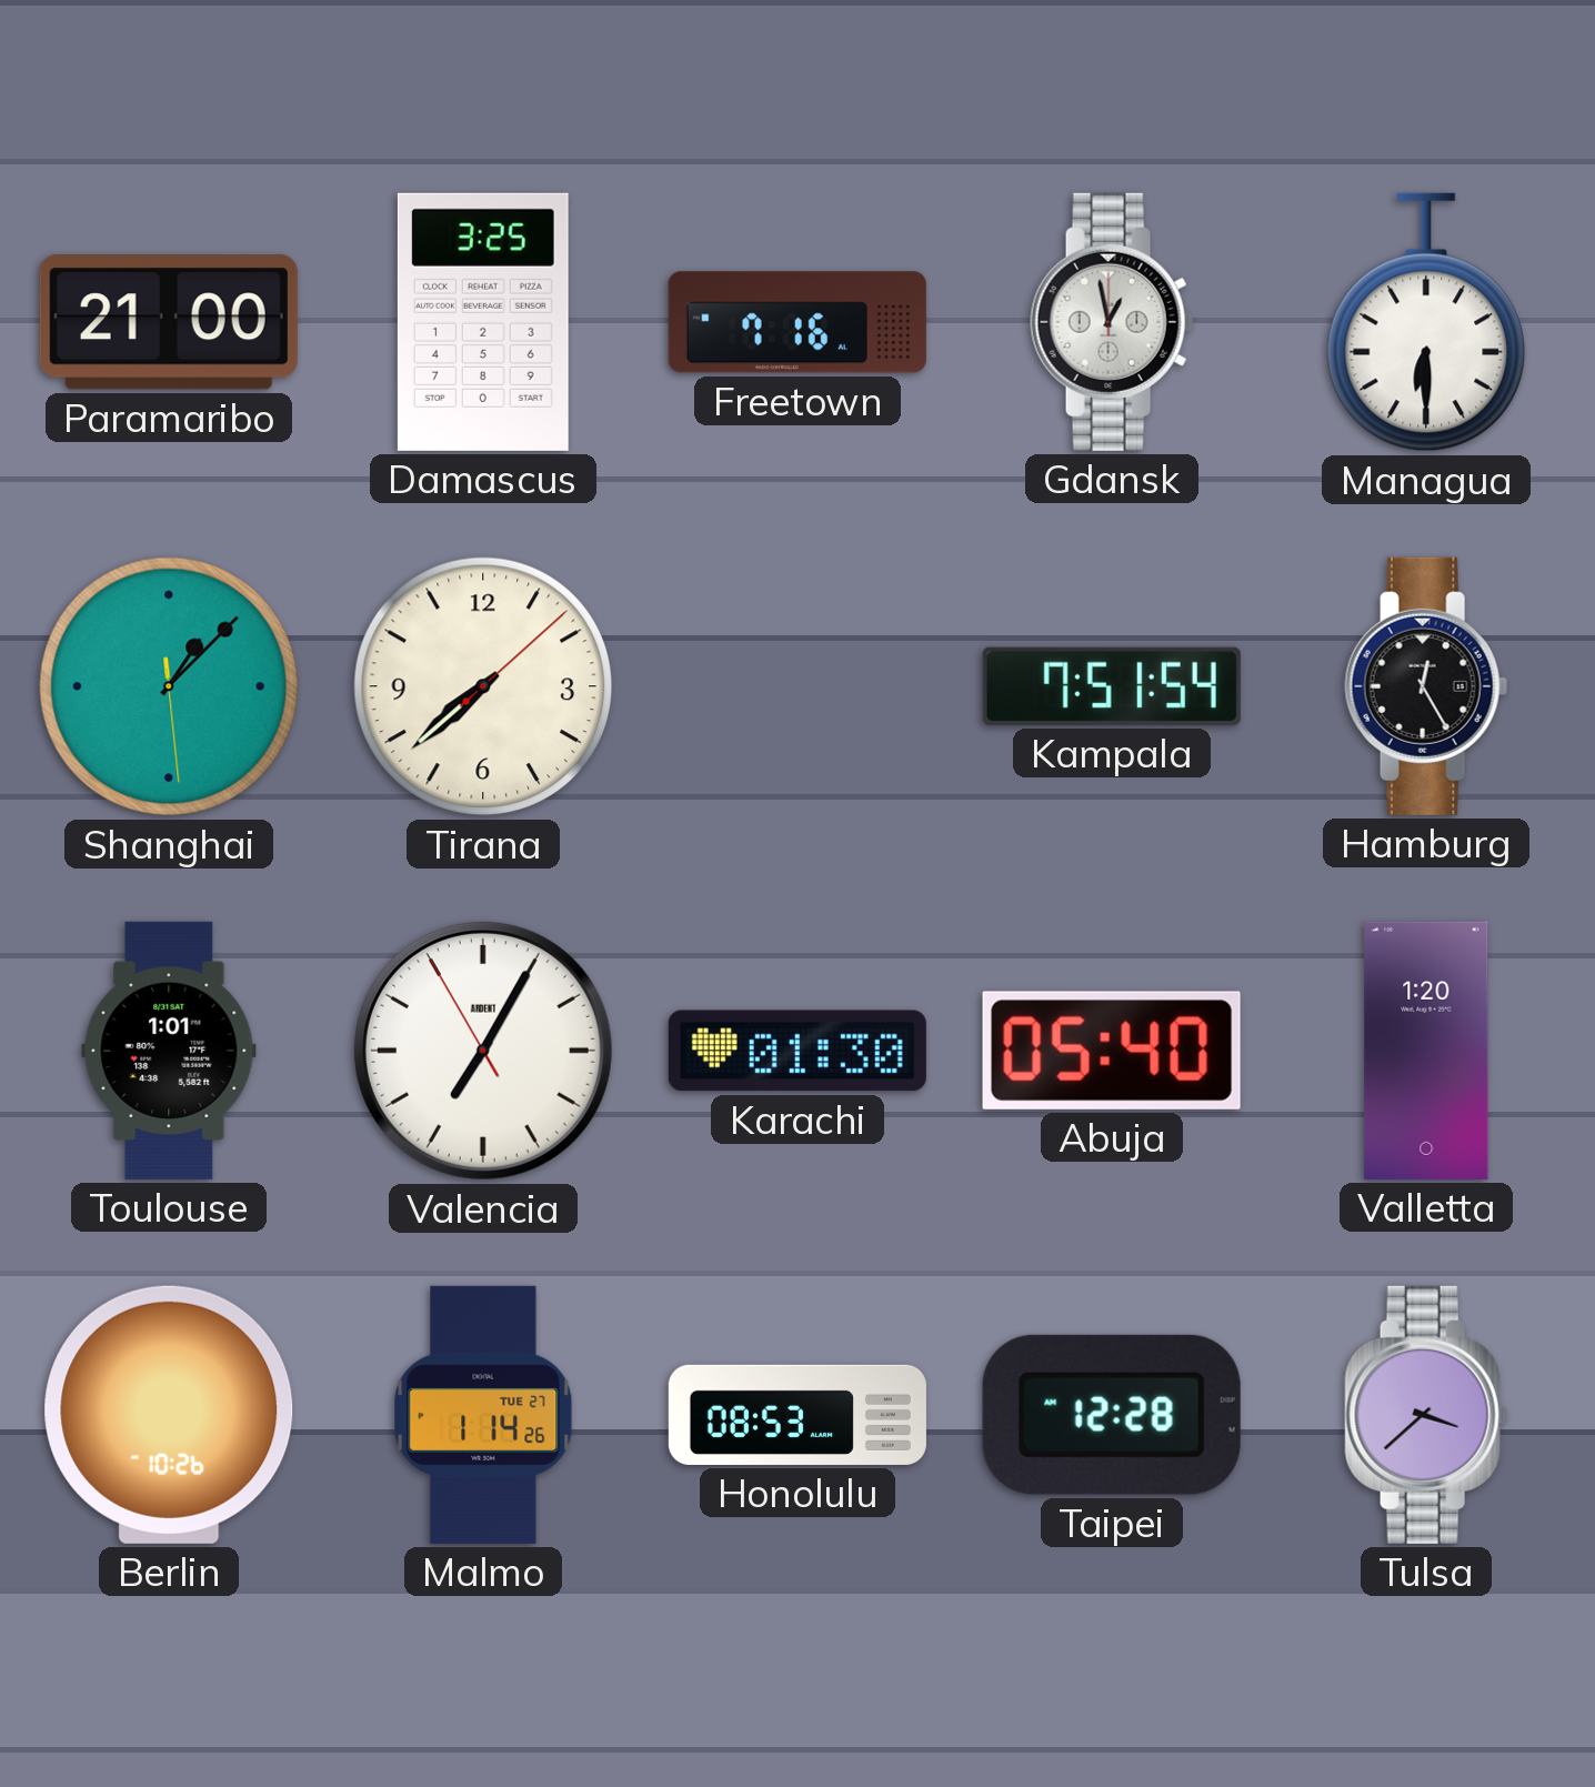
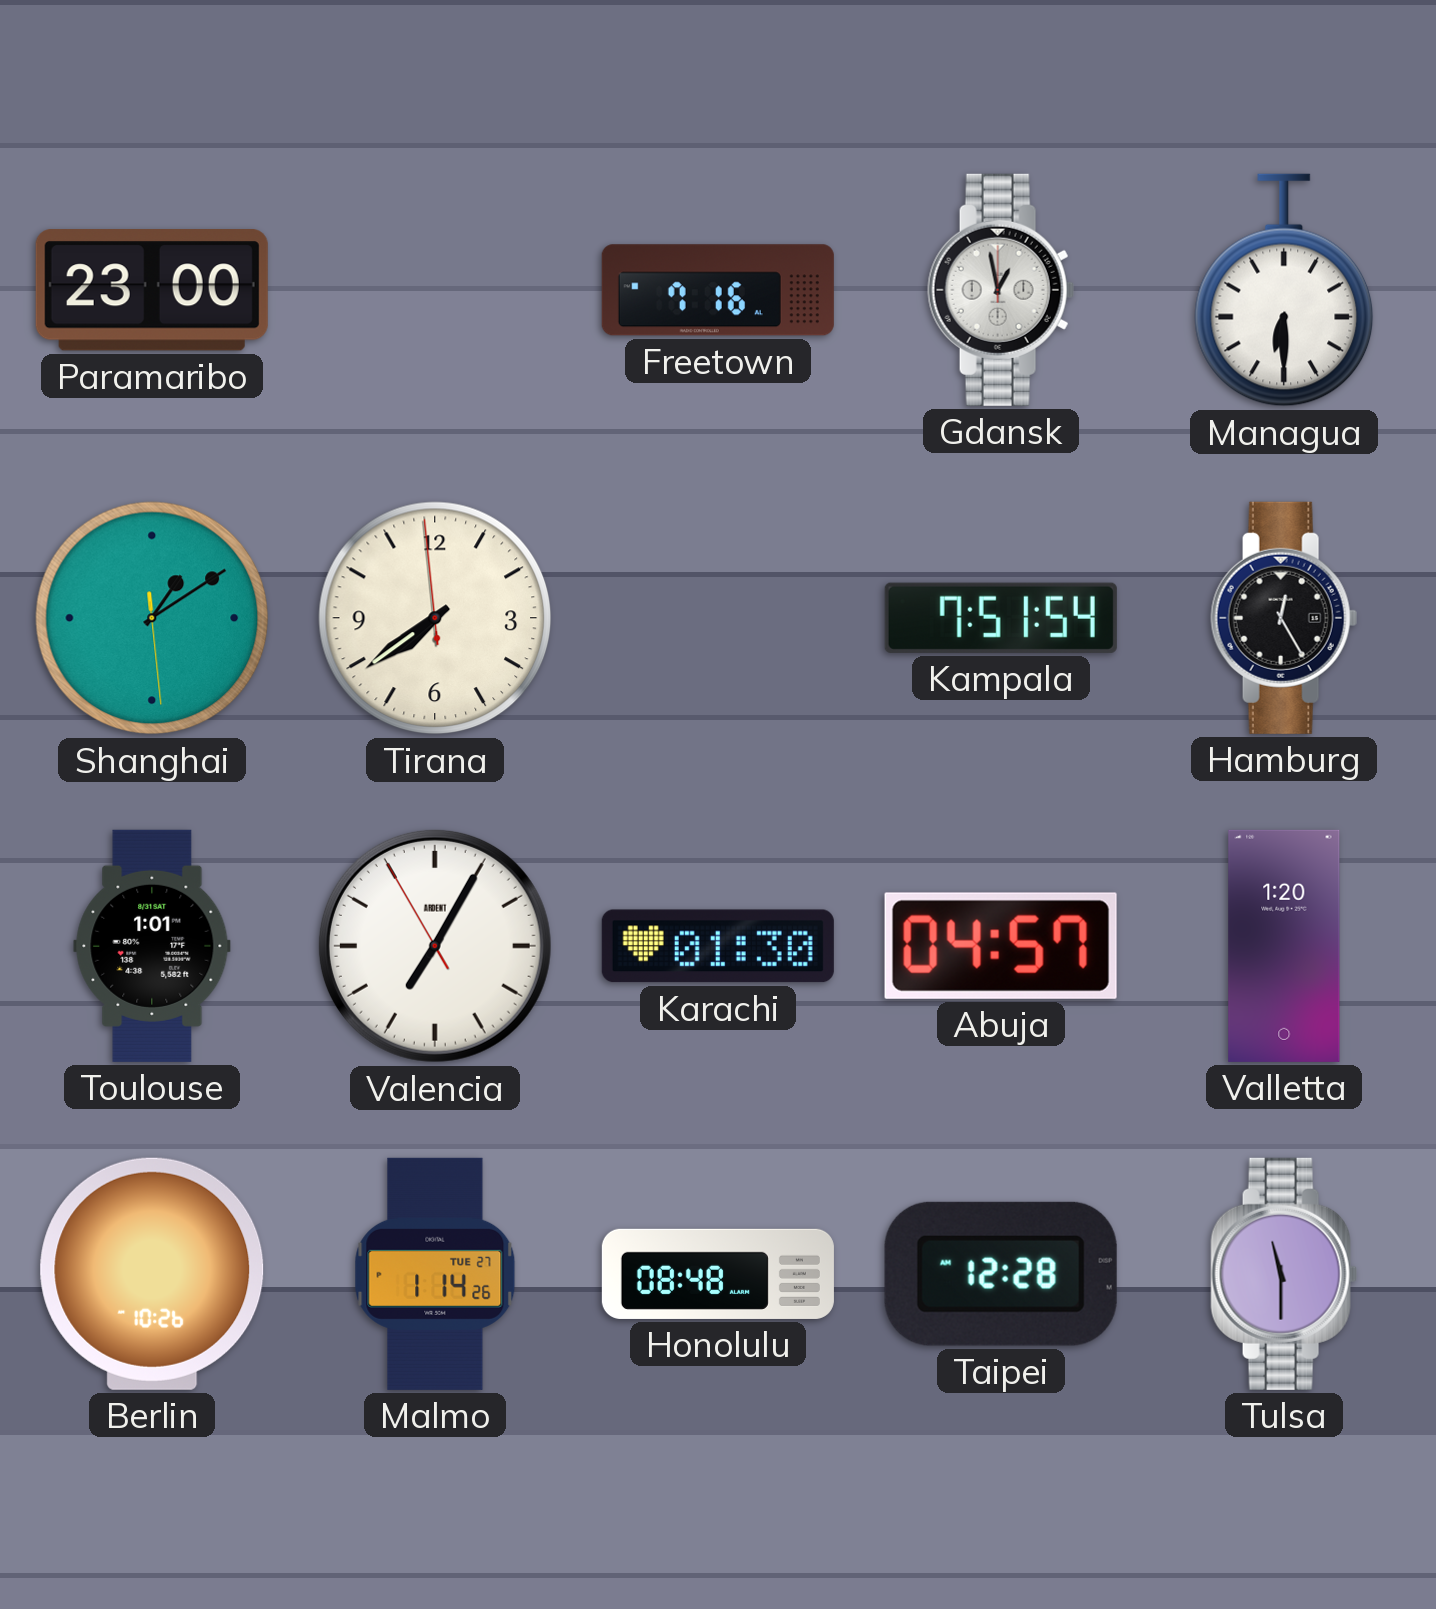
Paramaribo: 21:00 -> 23:00 (152, 290)
Damascus: 3:25 -> none (483, 322)
Shanghai: 1:07 -> 1:09 (152, 618)
Tirana: 7:38:08 -> 7:38:59 (435, 618)
Abuja: 05:40 -> 04:57 (1001, 946)
Honolulu: 08:53 -> 08:48 (718, 1274)
Tulsa: 3:38 -> 11:30 (1284, 1274)
